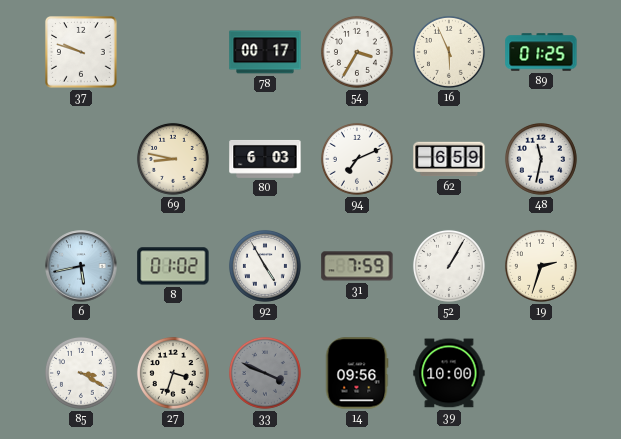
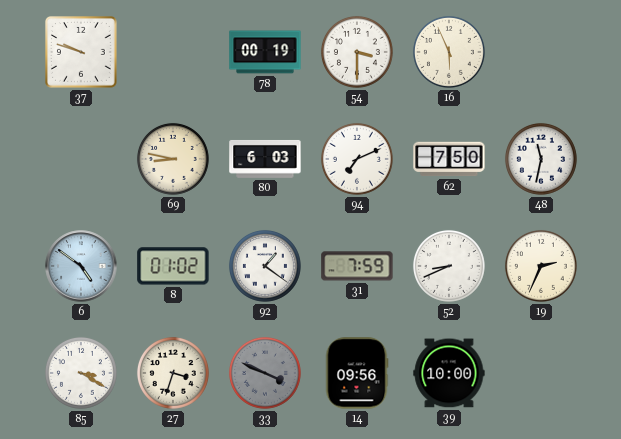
78: 00:17 -> 00:19 (265, 52)
54: 3:35 -> 3:30 (357, 52)
89: 01:25 -> none (541, 52)
62: 6:59 -> 7:50 (449, 159)
6: 5:43 -> 4:51 (81, 266)
92: 4:55 -> 1:21 (265, 266)
52: 1:05 -> 8:41 (449, 266)
19: 2:33 -> 2:34 (541, 266)
